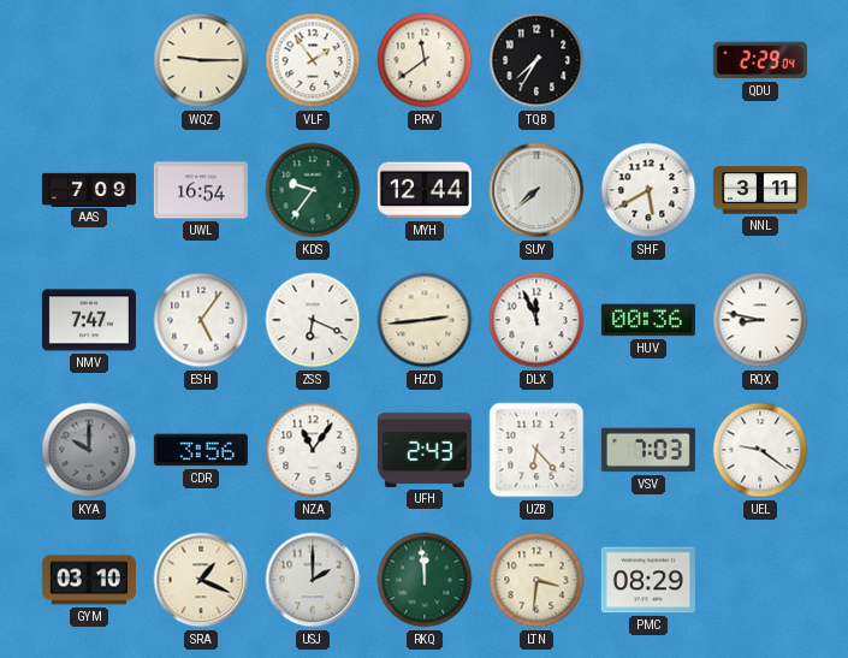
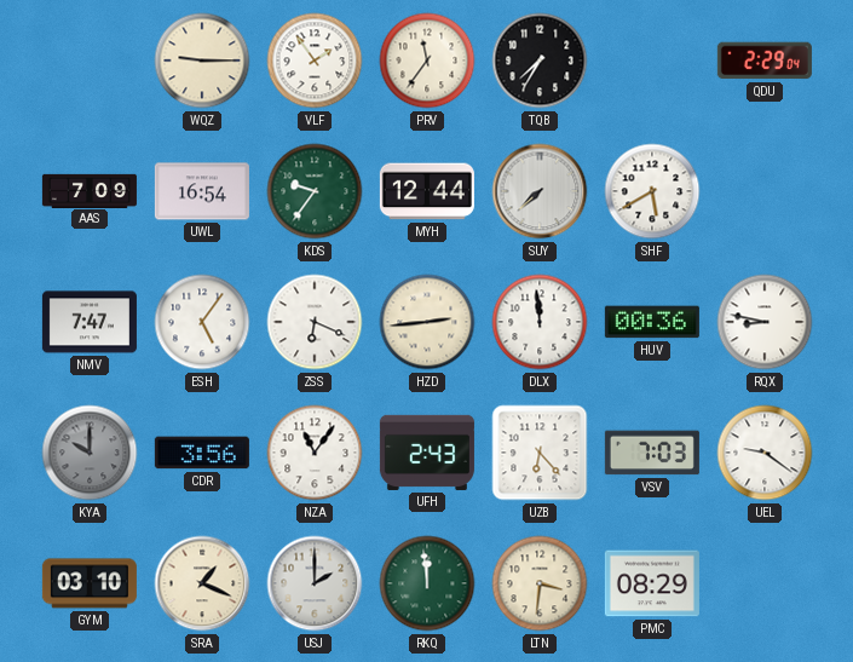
PRV: 11:39 -> 11:36 (427, 61)
NNL: 3:11 -> none (760, 190)
DLX: 11:56 -> 11:59 (540, 322)
